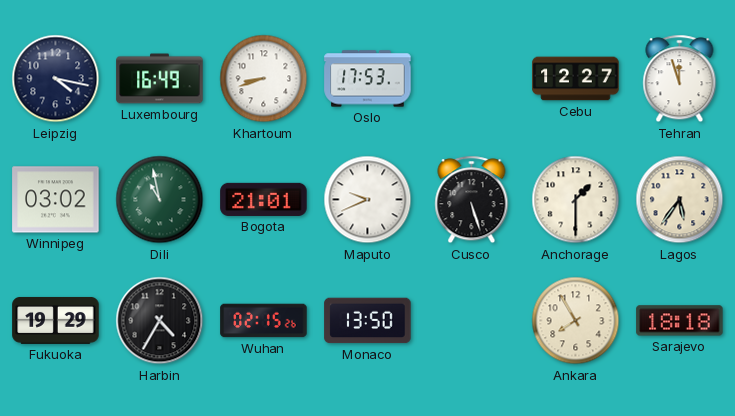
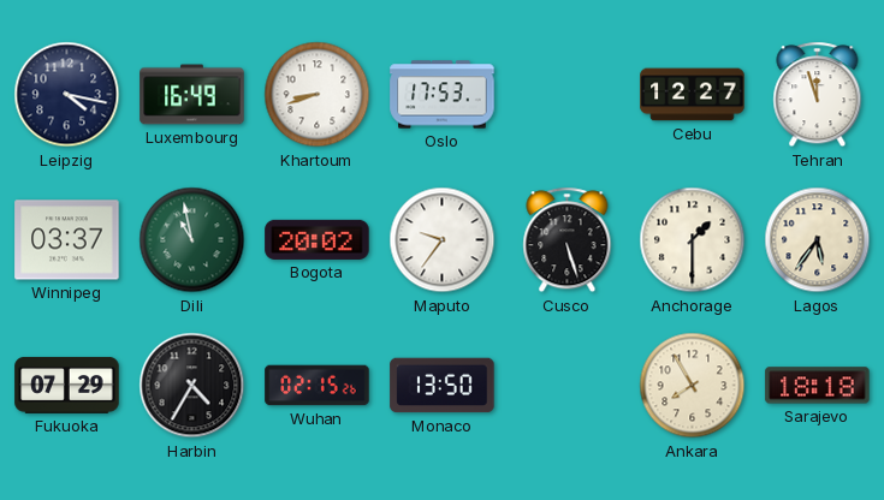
Winnipeg: 03:02 -> 03:37 (67, 240)
Bogota: 21:01 -> 20:02 (318, 239)
Maputo: 9:41 -> 9:36 (443, 240)
Fukuoka: 19:29 -> 07:29 (67, 385)
